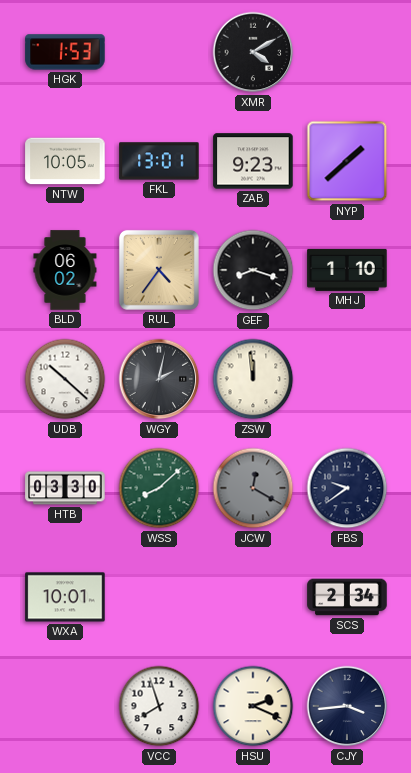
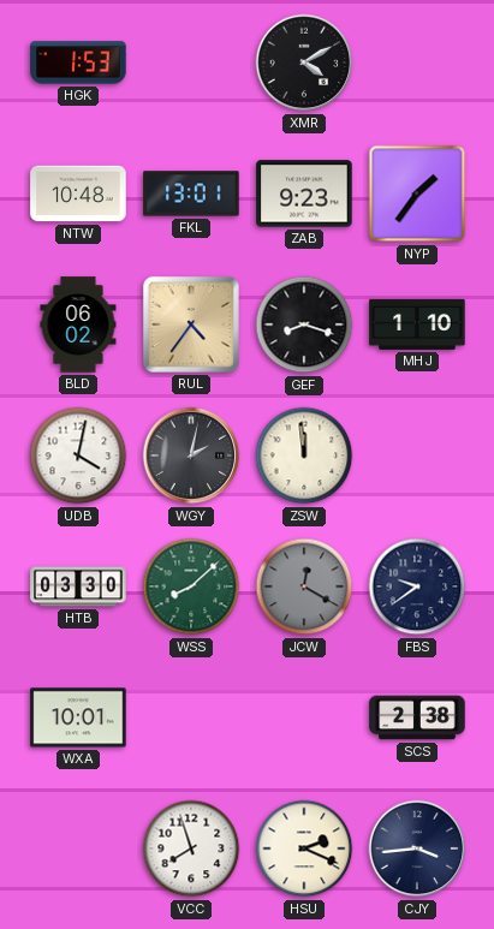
NTW: 10:05 -> 10:48 (78, 193)
NYP: 1:38 -> 1:36 (417, 193)
UDB: 10:22 -> 4:02 (78, 455)
SCS: 2:34 -> 2:38 (417, 717)
